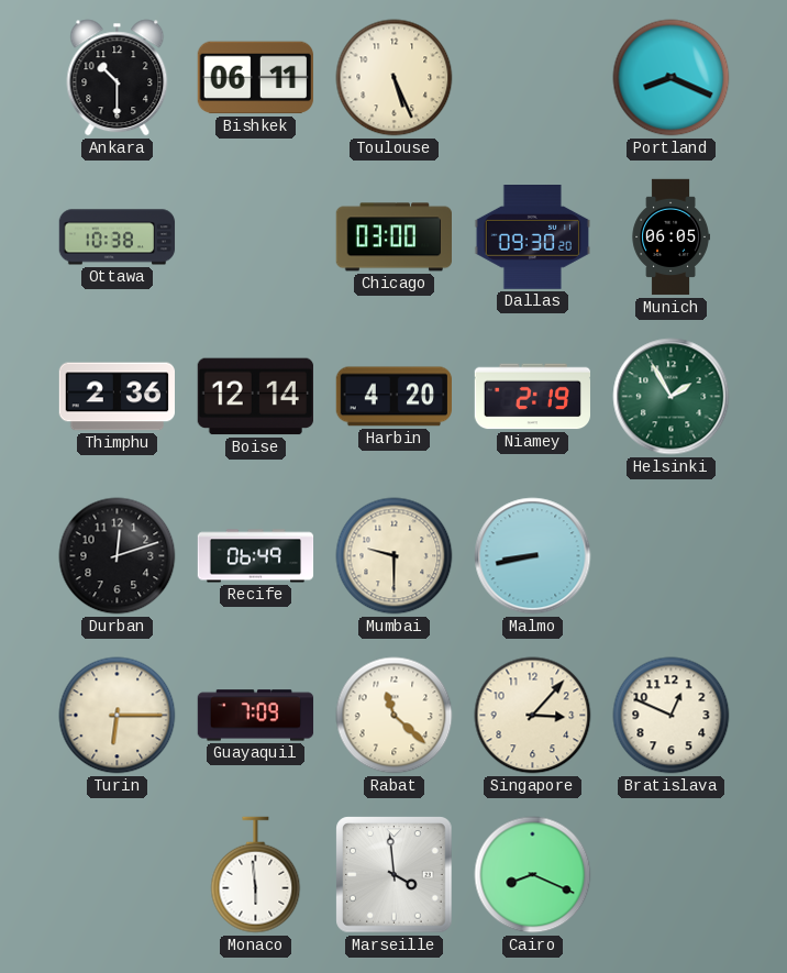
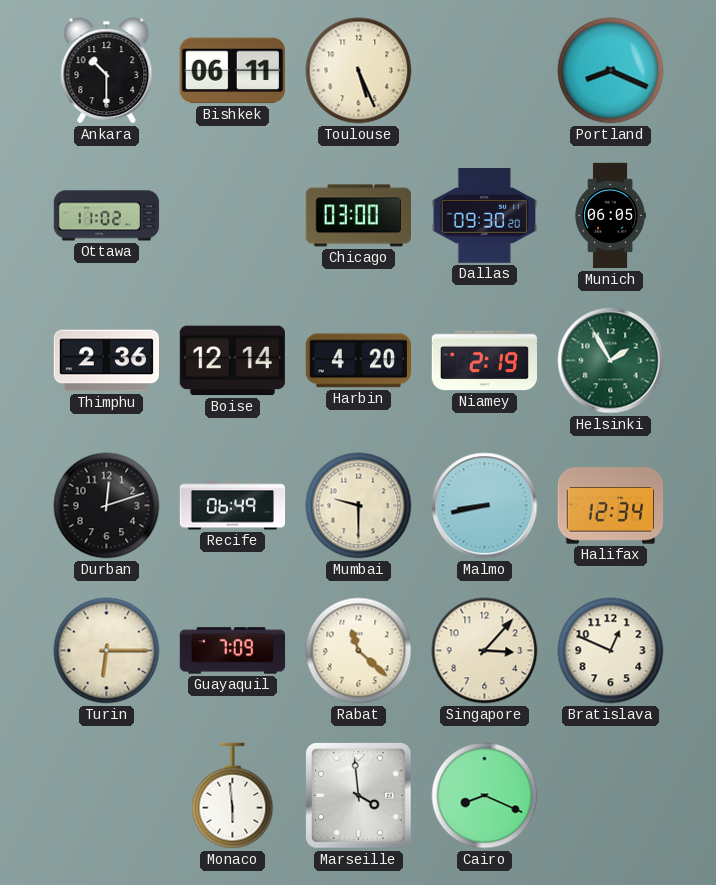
Ottawa: 10:38 -> 11:02 (107, 216)
Halifax: none -> 12:34 (611, 506)
